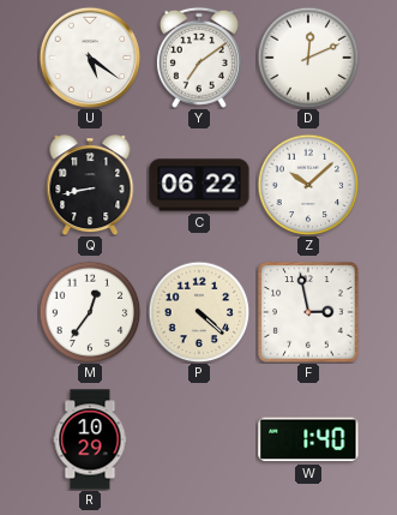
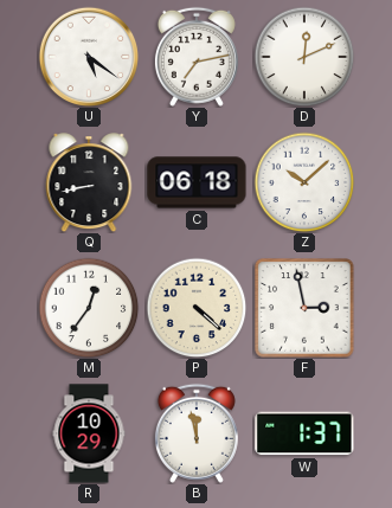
Y: 7:09 -> 7:13 (197, 57)
C: 06:22 -> 06:18 (197, 182)
B: none -> 11:58 (197, 433)
W: 1:40 -> 1:37 (304, 433)
